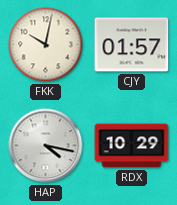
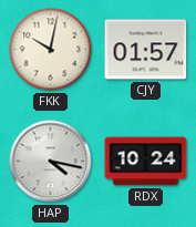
RDX: 10:29 -> 10:24 (146, 162)
